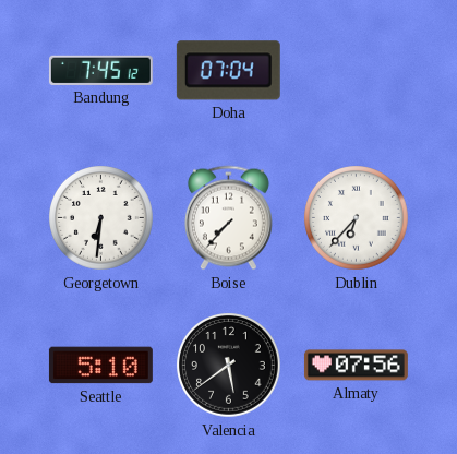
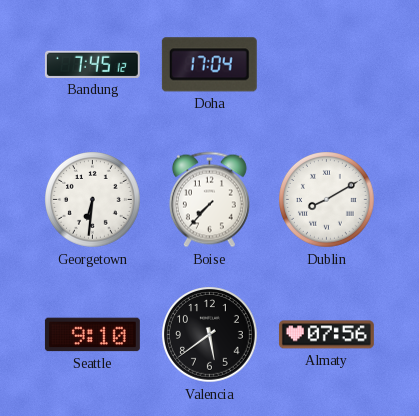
Doha: 07:04 -> 17:04 (209, 65)
Dublin: 6:37 -> 8:10 (327, 200)
Seattle: 5:10 -> 9:10 (92, 335)
